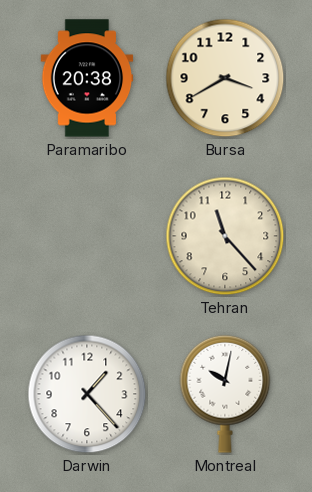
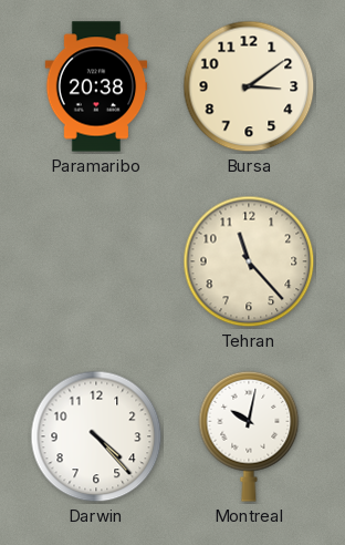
Bursa: 3:40 -> 3:09 (249, 86)
Darwin: 1:23 -> 4:23 (96, 436)
